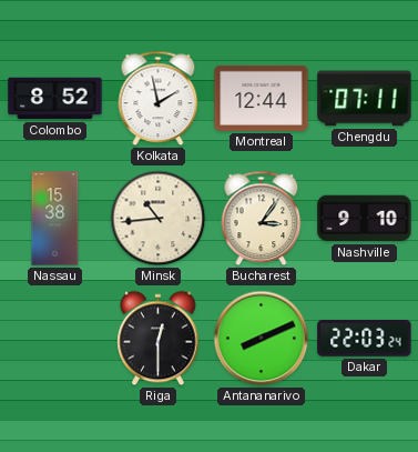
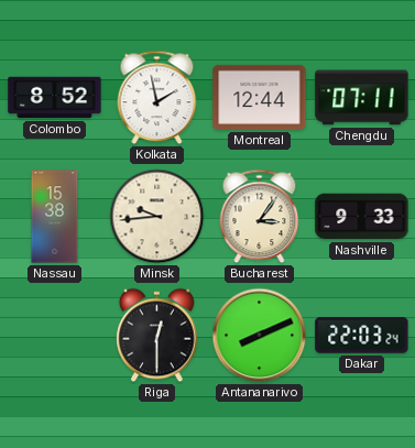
Minsk: 10:44 -> 9:44 (157, 217)
Nashville: 9:10 -> 9:33 (362, 217)
